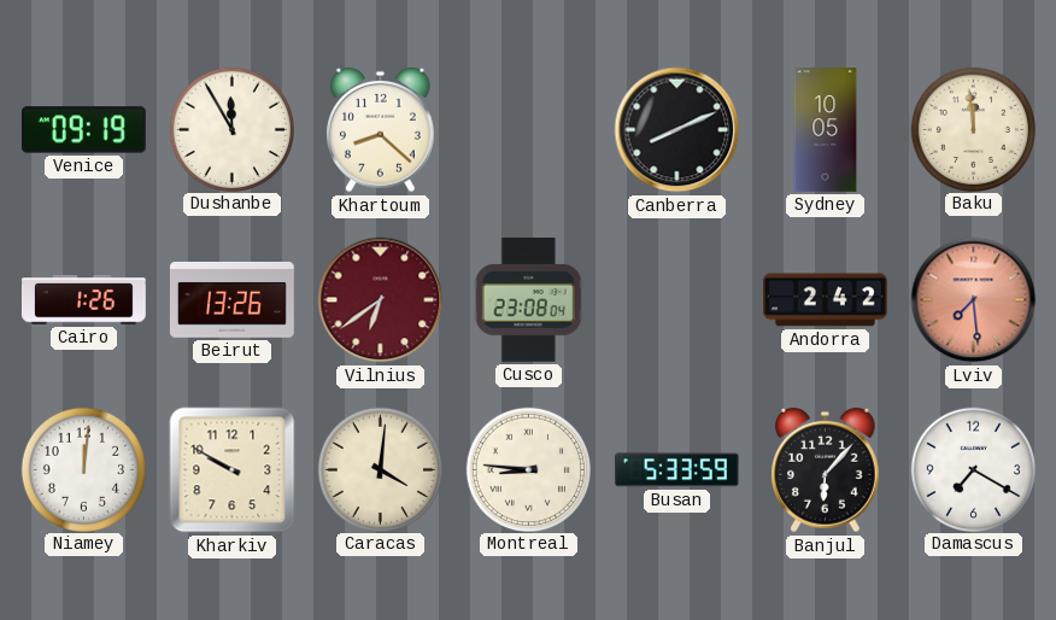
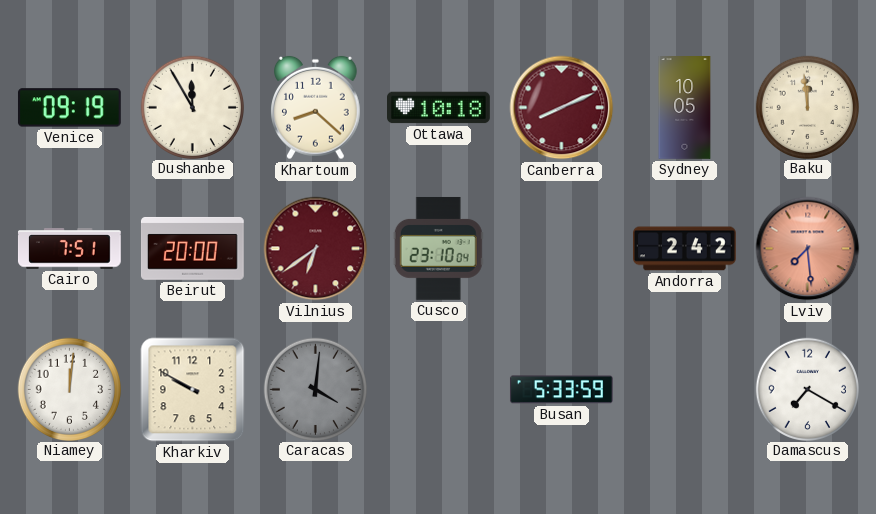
Ottawa: none -> 10:18 (439, 108)
Canberra dial: black -> burgundy (562, 108)
Cairo: 1:26 -> 7:51 (69, 249)
Beirut: 13:26 -> 20:00 (193, 248)
Cusco: 23:08 -> 23:10 (438, 248)
Caracas dial: cream -> grey (315, 389)
Montreal: 8:46 -> none (528, 469)
Banjul: 6:07 -> none (826, 470)
